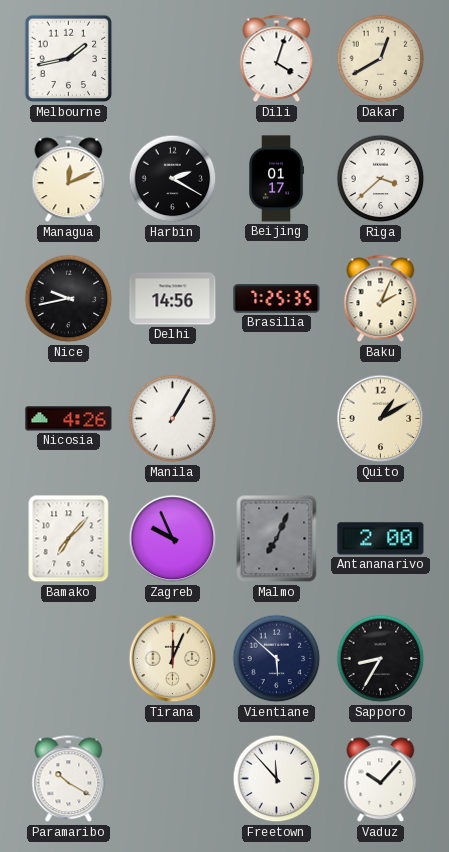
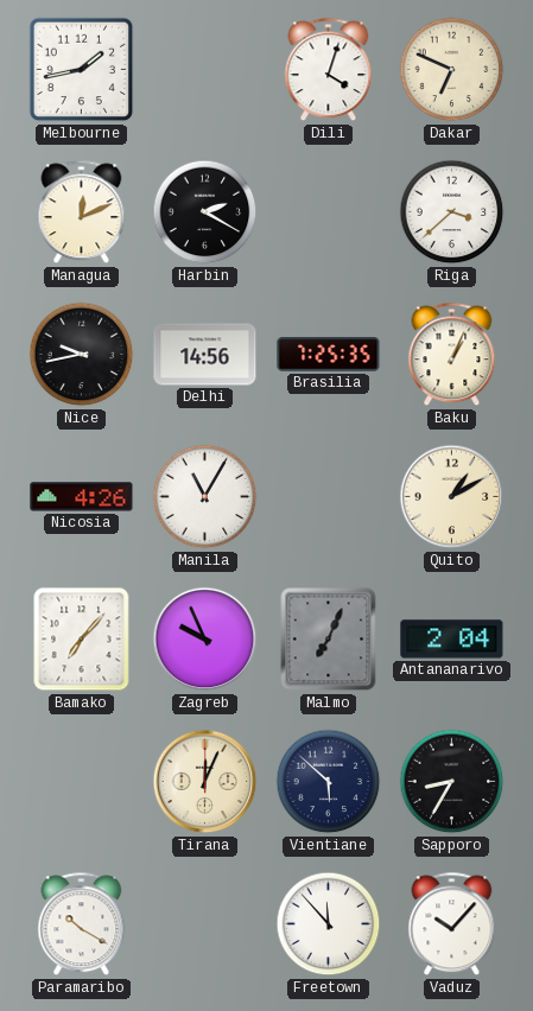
Dakar: 12:40 -> 6:49 (452, 70)
Beijing: 01:17 -> none (277, 179)
Baku: 2:04 -> 1:04 (452, 355)
Manila: 1:05 -> 11:05 (205, 497)
Antananarivo: 2:00 -> 2:04 (452, 640)
